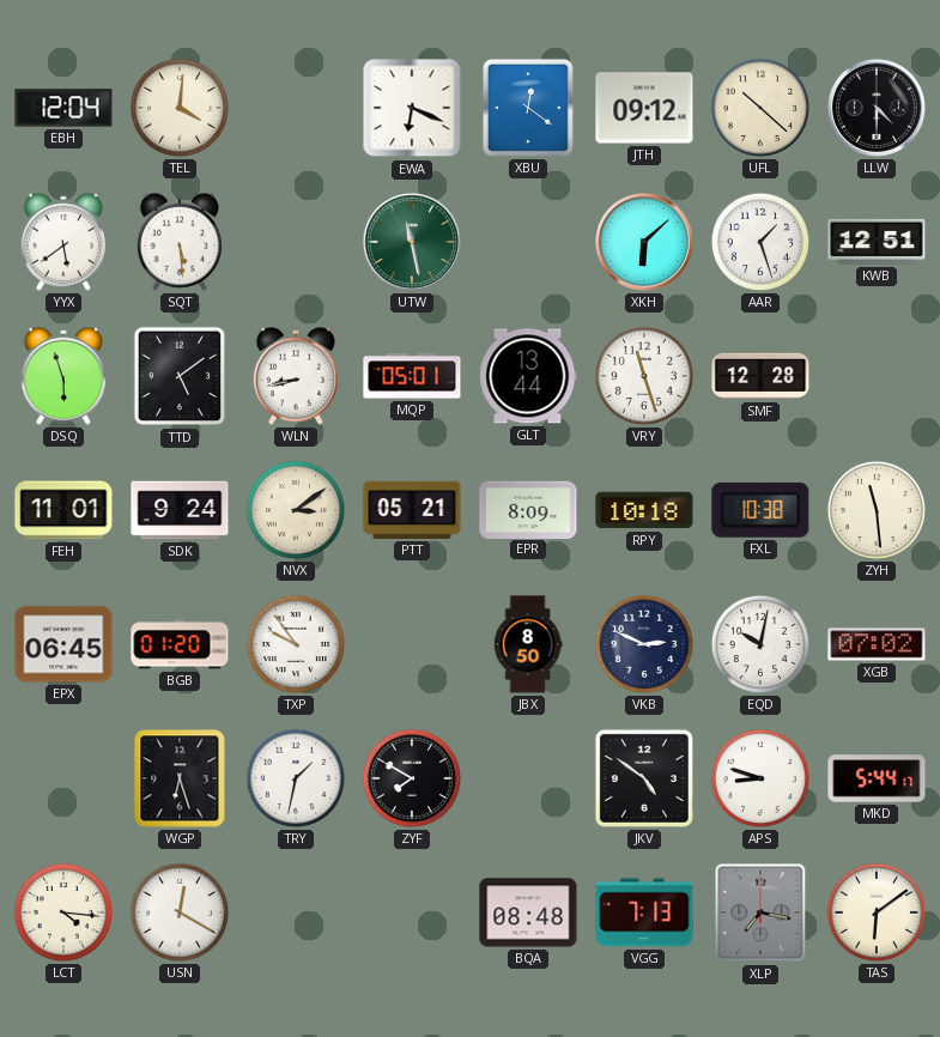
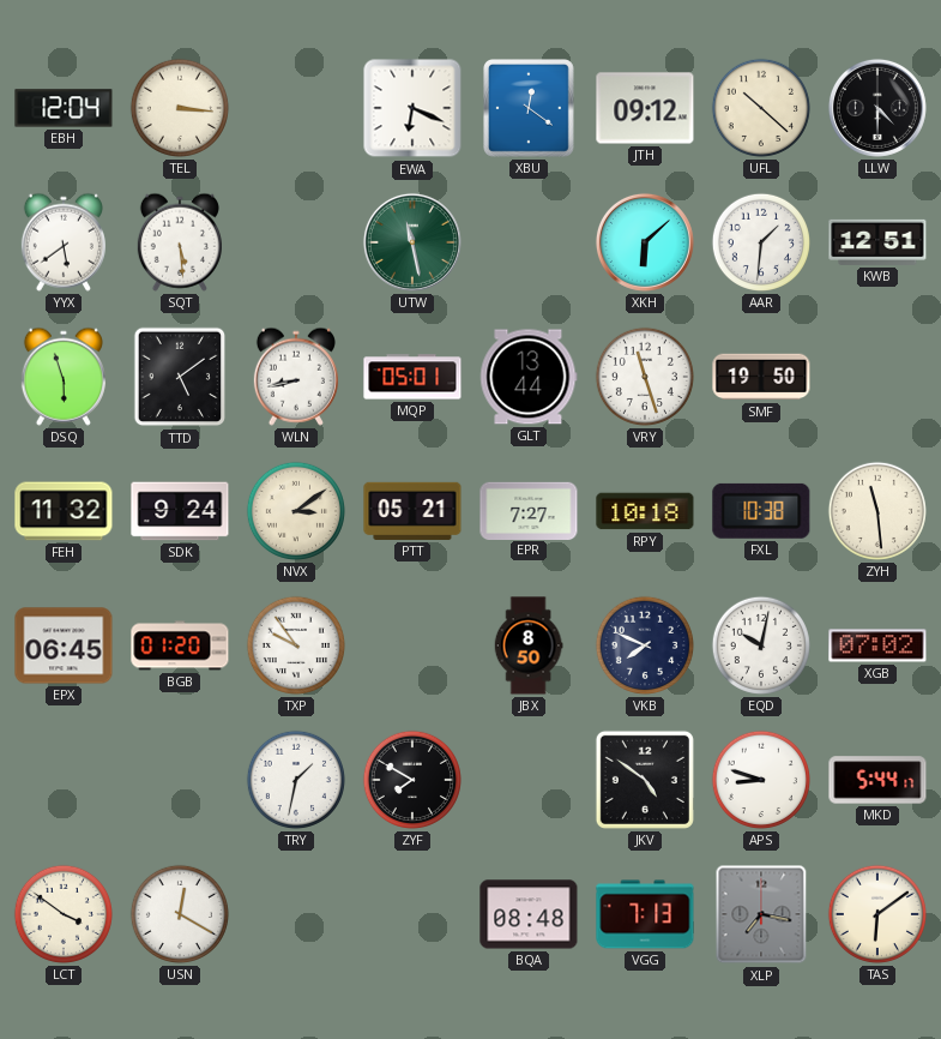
TEL: 4:01 -> 3:16 (180, 108)
AAR: 1:27 -> 1:31 (761, 242)
SMF: 12:28 -> 19:50 (761, 377)
FEH: 11:01 -> 11:32 (64, 511)
EPR: 8:09 -> 7:27 (529, 510)
VKB: 2:49 -> 7:49 (645, 645)
WGP: 6:27 -> none (180, 778)
LCT: 4:16 -> 3:51 (64, 914)
